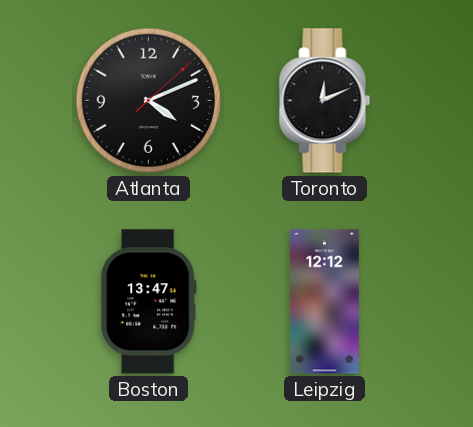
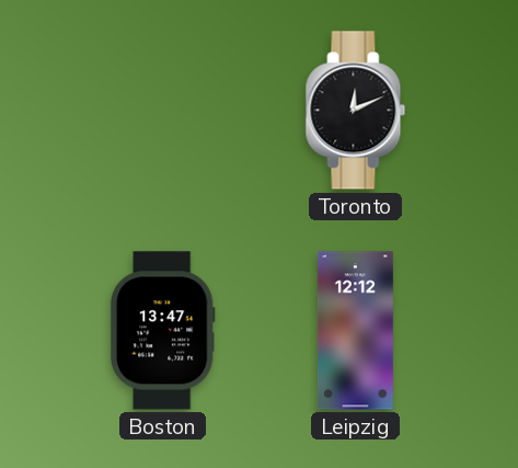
Atlanta: 4:11 -> none (148, 100)
